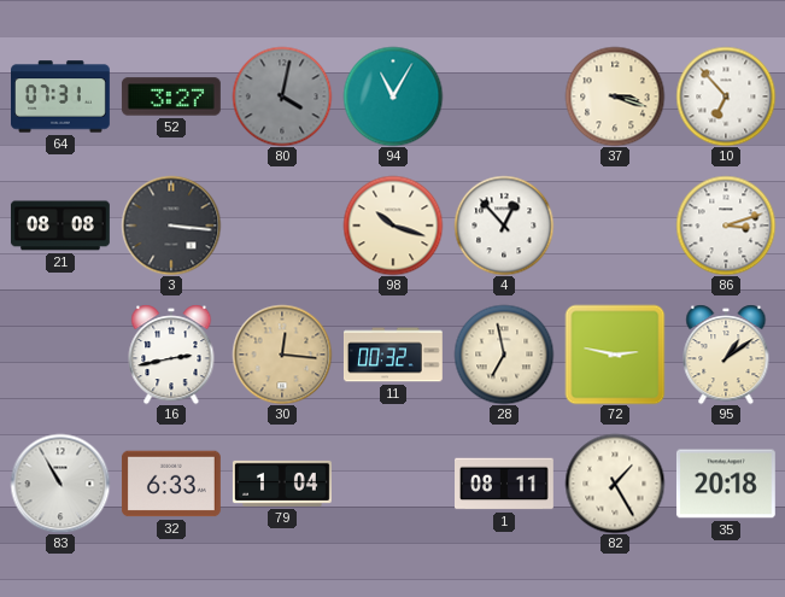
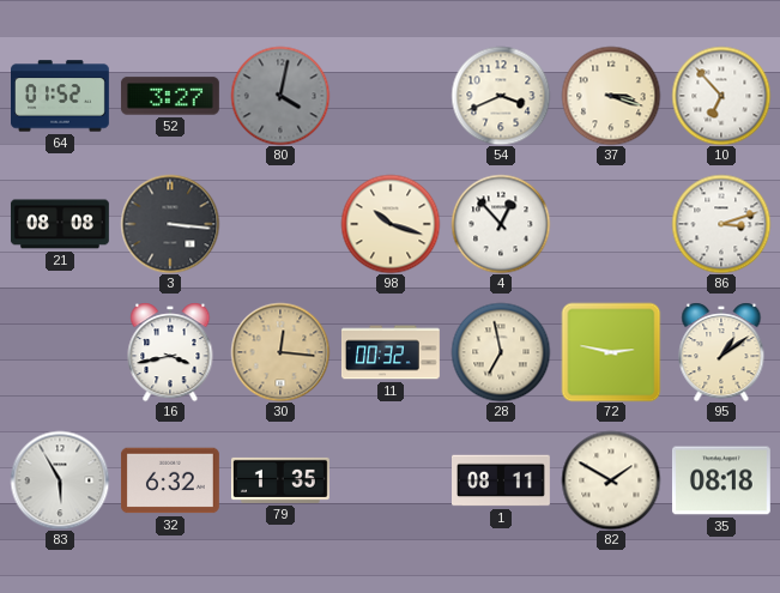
64: 07:31 -> 01:52 (61, 96)
94: 11:05 -> none (393, 96)
54: none -> 3:41 (501, 96)
16: 2:43 -> 3:43 (170, 352)
83: 10:55 -> 5:55 (60, 480)
32: 6:33 -> 6:32 (170, 480)
79: 1:04 -> 1:35 (280, 480)
82: 1:25 -> 1:50 (611, 480)
35: 20:18 -> 08:18 (721, 480)
